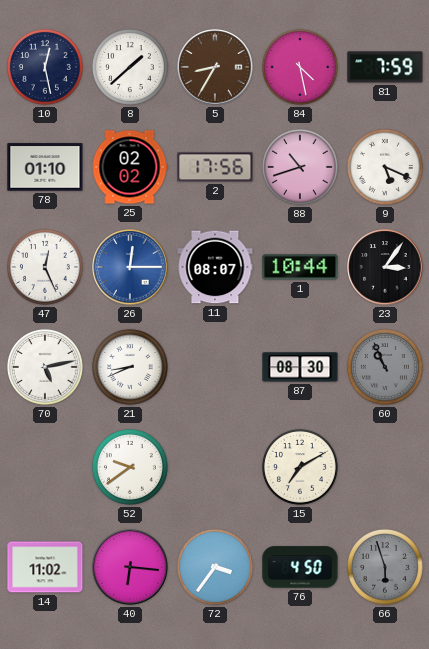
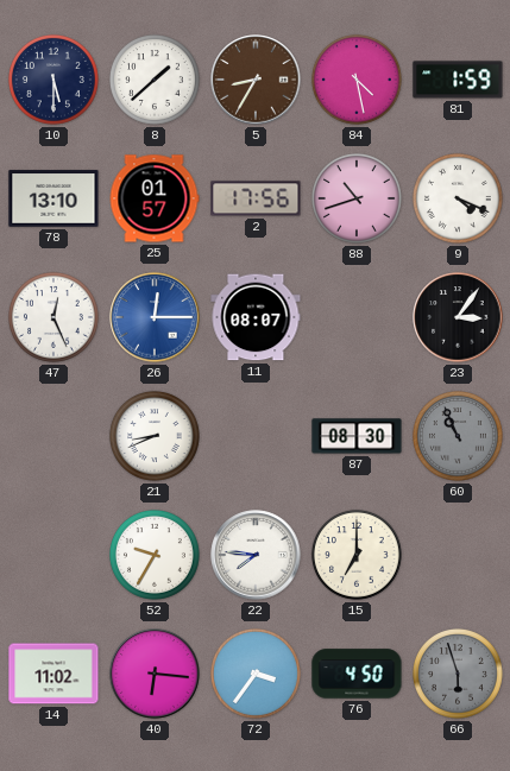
10: 12:28 -> 5:30 (53, 80)
81: 7:59 -> 1:59 (458, 80)
78: 01:10 -> 13:10 (53, 198)
25: 02:02 -> 01:57 (155, 198)
9: 5:19 -> 4:19 (458, 198)
1: 10:44 -> none (300, 267)
70: 5:13 -> none (45, 367)
52: 9:39 -> 9:35 (155, 555)
22: none -> 7:46 (256, 555)
15: 7:10 -> 7:00 (357, 555)
